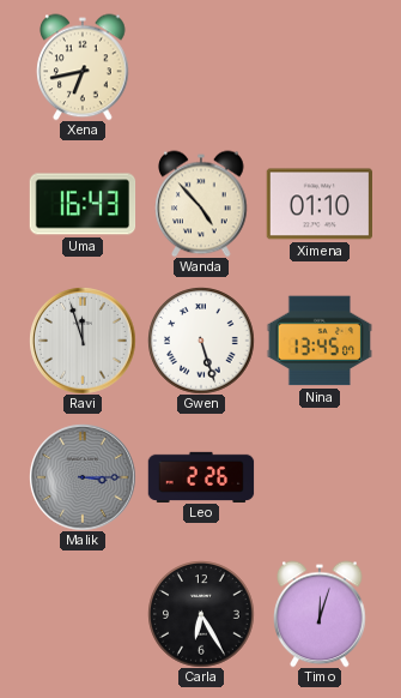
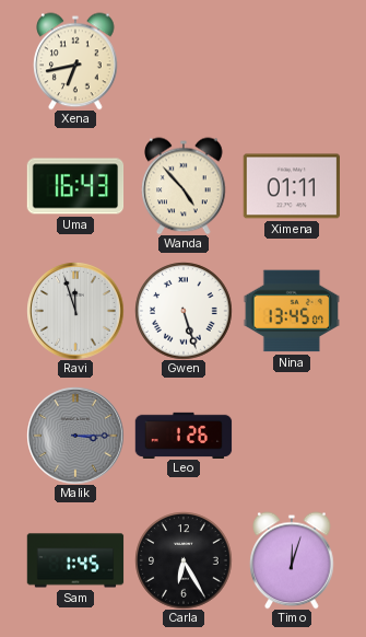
Ximena: 01:10 -> 01:11 (291, 186)
Leo: 2:26 -> 1:26 (184, 435)
Sam: none -> 1:45 (75, 560)
